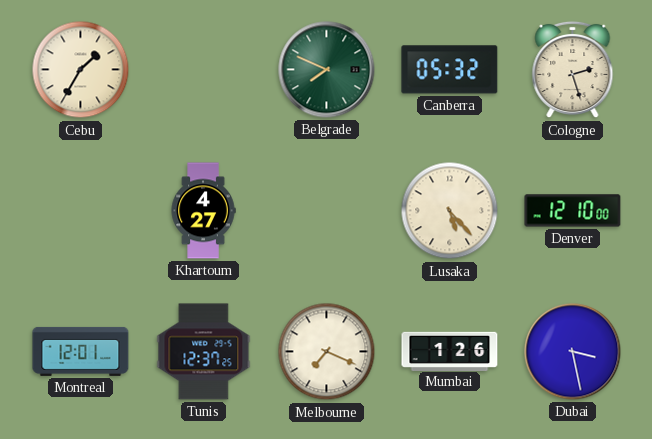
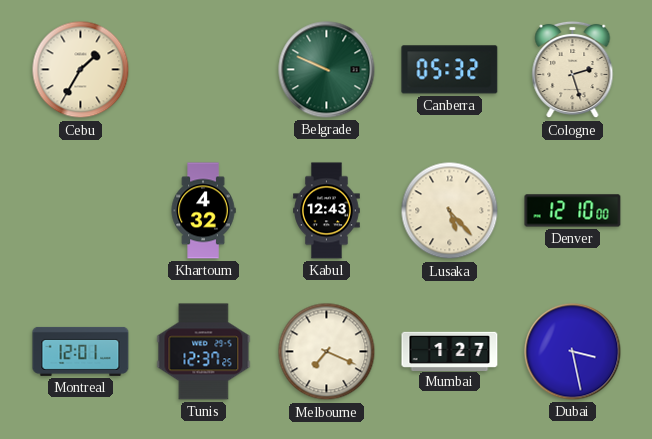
Belgrade: 7:49 -> 9:49 (327, 70)
Khartoum: 4:27 -> 4:32 (203, 211)
Kabul: none -> 12:43 (327, 211)
Mumbai: 1:26 -> 1:27 (450, 351)
